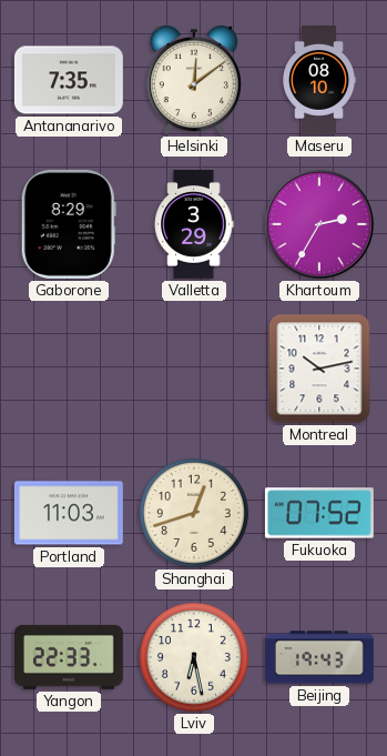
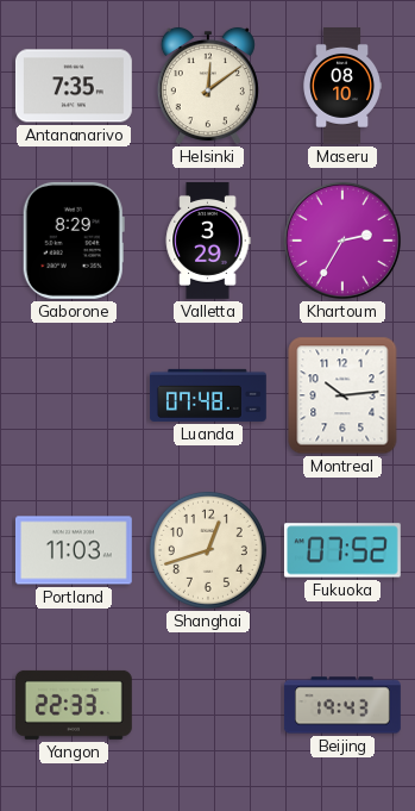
Luanda: none -> 07:48 (208, 395)
Montreal: 10:13 -> 10:14 (342, 395)
Lviv: 6:28 -> none (194, 657)
